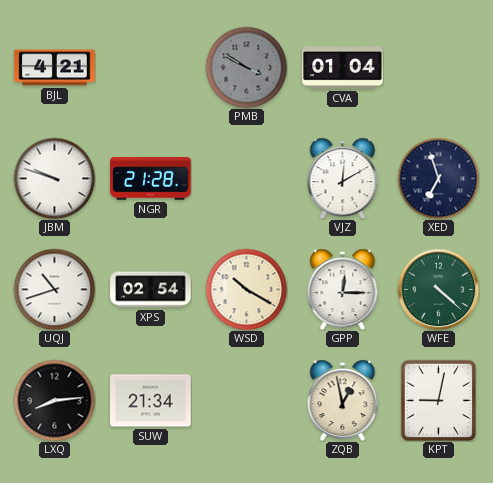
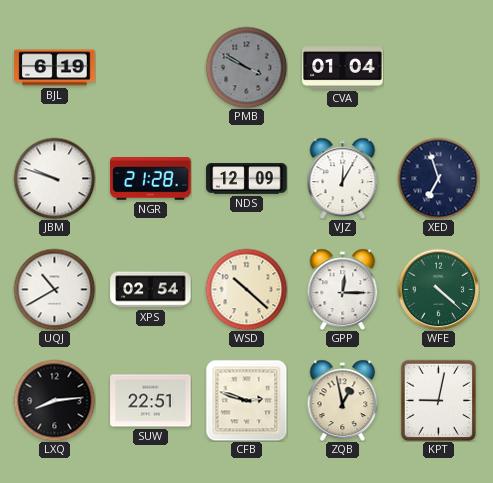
BJL: 4:21 -> 6:19 (55, 68)
NDS: none -> 12:09 (247, 179)
VJZ: 12:10 -> 12:05 (343, 178)
UQJ: 10:42 -> 10:40 (54, 289)
WSD: 10:20 -> 10:22 (246, 289)
SUW: 21:34 -> 22:51 (151, 401)
CFB: none -> 2:48 (246, 400)
